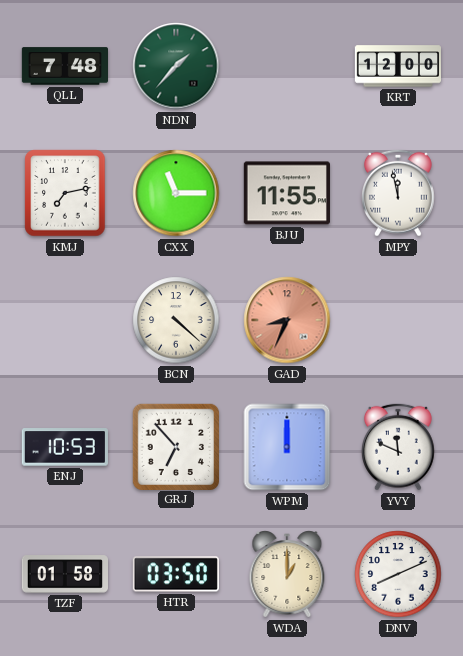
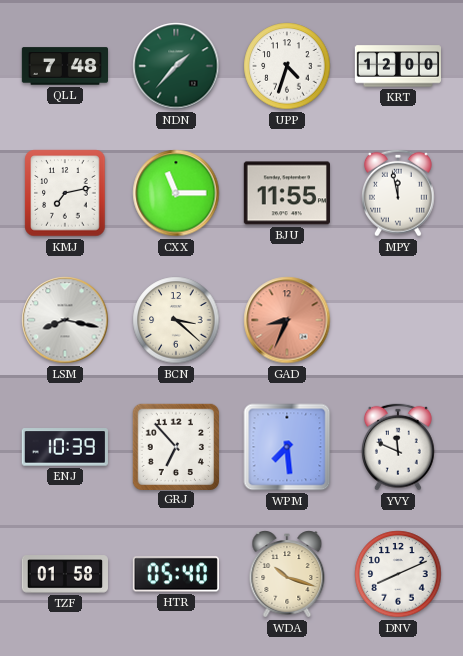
UPP: none -> 4:33 (287, 66)
LSM: none -> 8:17 (65, 320)
BCN: 4:22 -> 3:22 (176, 320)
ENJ: 10:53 -> 10:39 (65, 447)
WPM: 12:00 -> 7:29 (287, 447)
HTR: 03:50 -> 05:40 (176, 574)
WDA: 1:00 -> 10:18 (287, 574)
